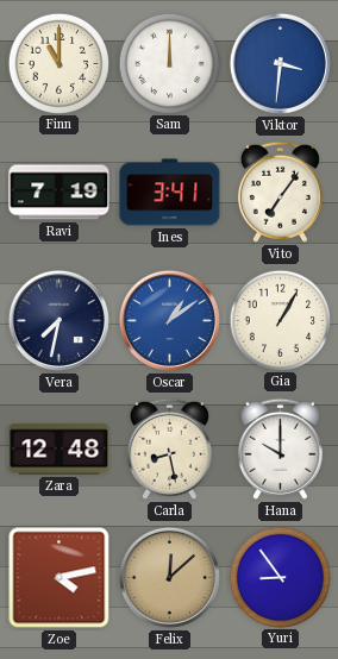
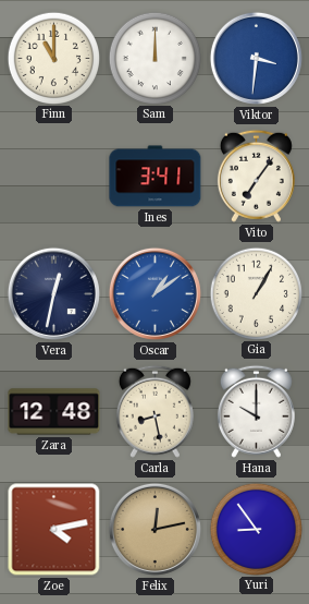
Ravi: 7:19 -> none (60, 193)
Vera: 7:32 -> 12:32 (53, 293)
Felix: 12:08 -> 12:13 (154, 529)
